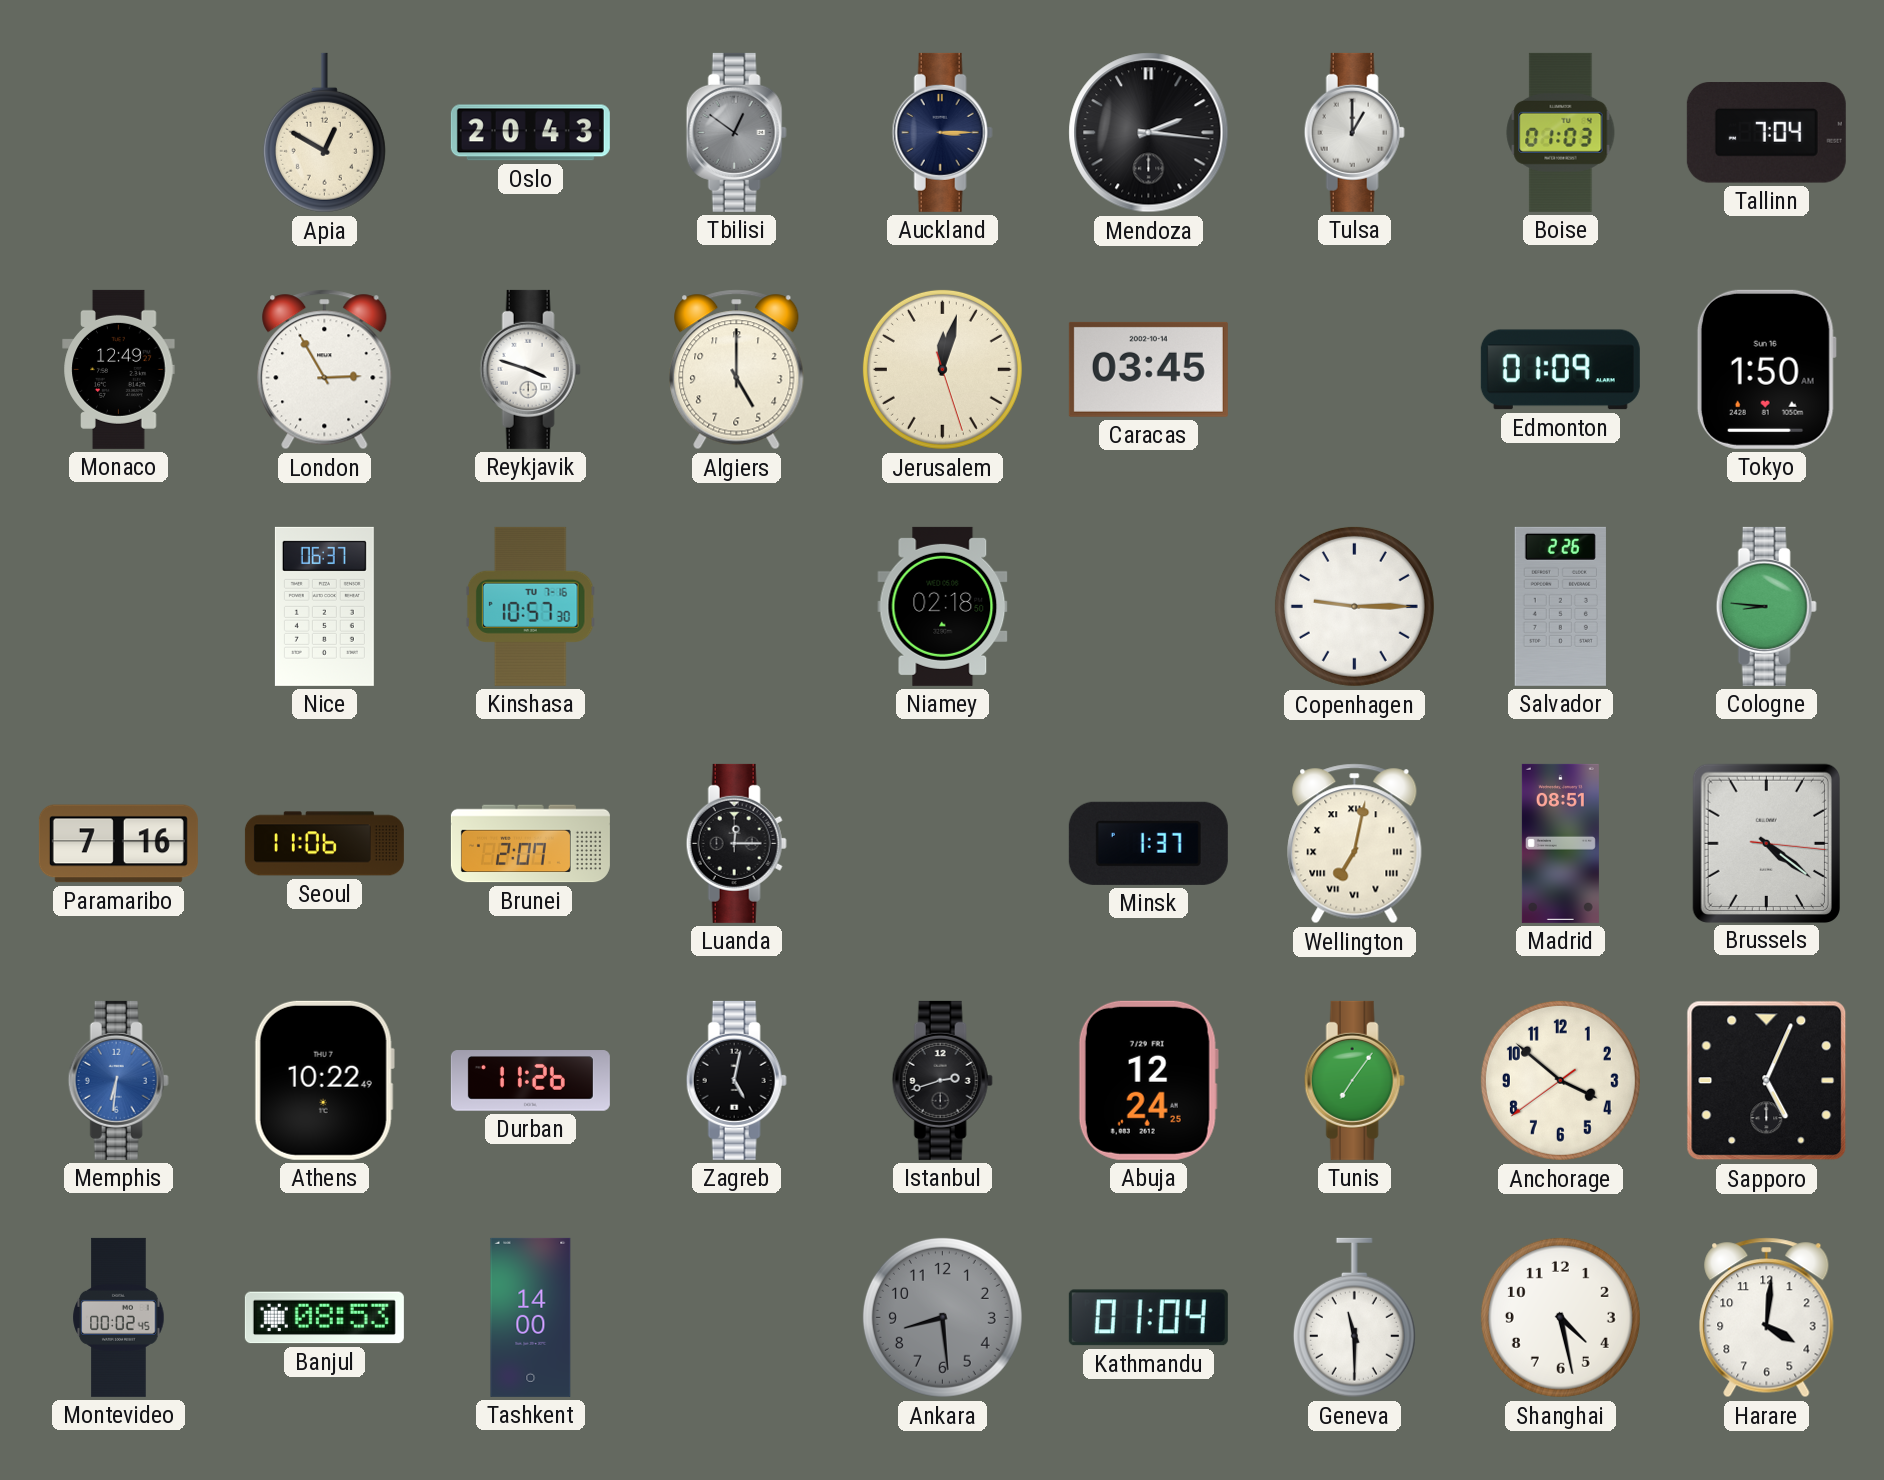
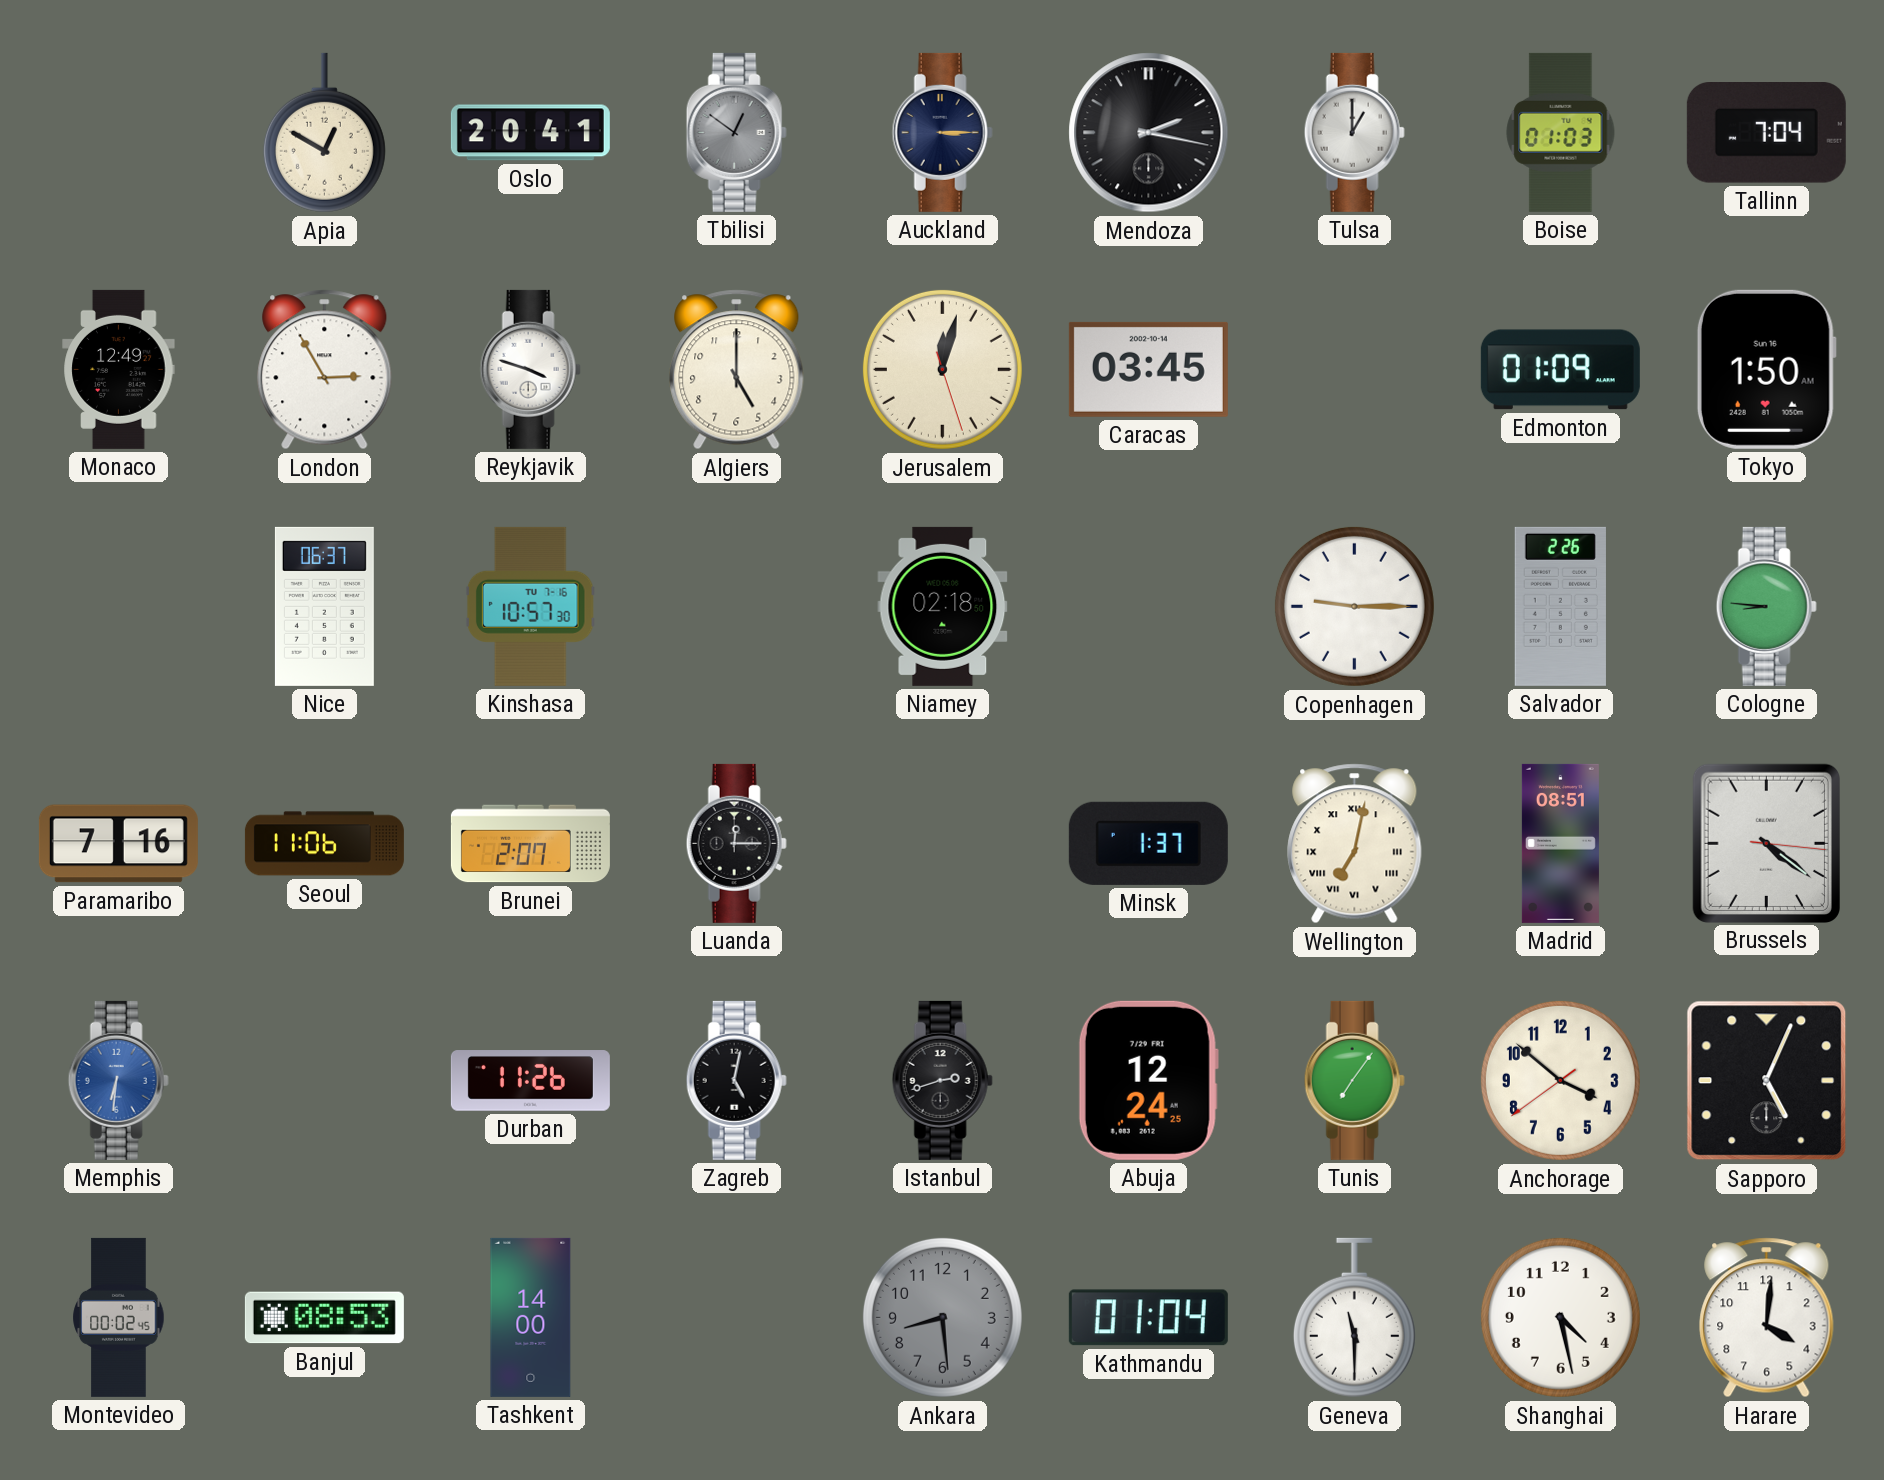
Oslo: 20:43 -> 20:41 (530, 133)
Mendoza: 2:16 -> 2:17 (1149, 133)
Athens: 10:22 -> none (324, 1080)
